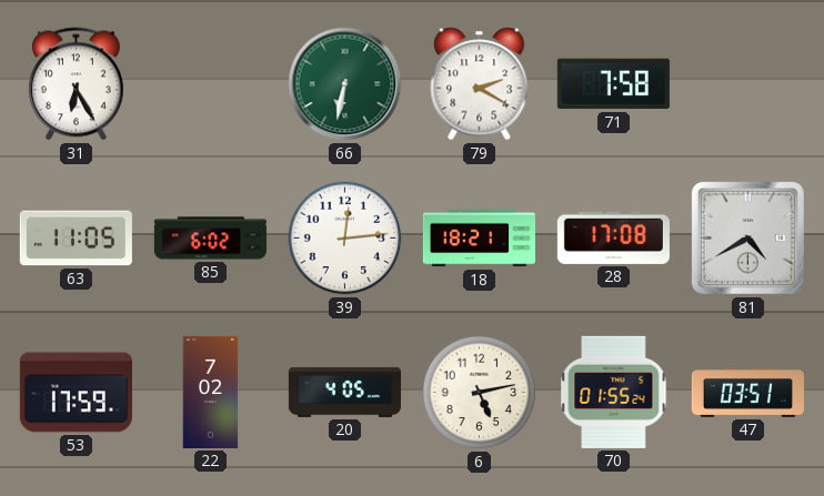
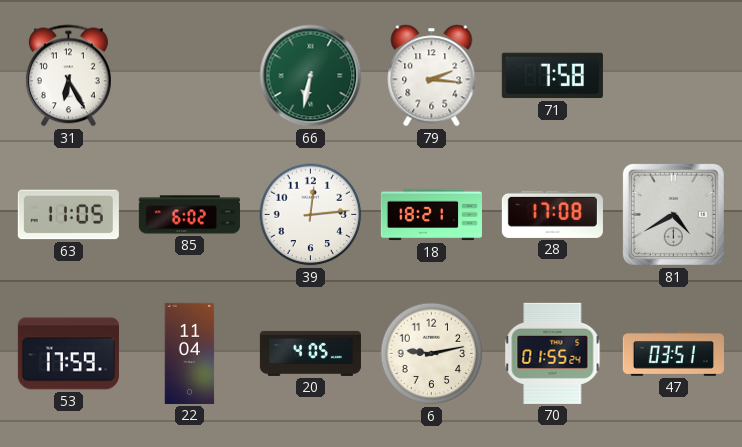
79: 2:20 -> 2:16 (432, 76)
22: 7:02 -> 11:04 (190, 353)
6: 5:13 -> 9:13 (432, 354)
